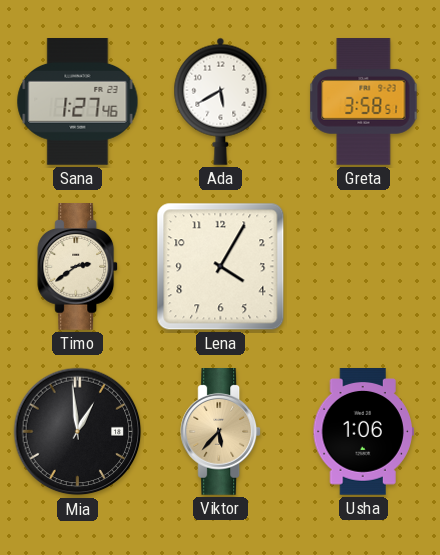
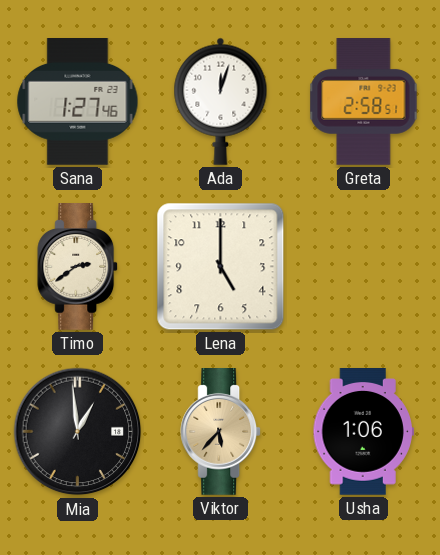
Ada: 5:40 -> 12:03 (221, 101)
Greta: 3:58 -> 2:58 (364, 102)
Lena: 4:05 -> 5:00 (221, 267)
